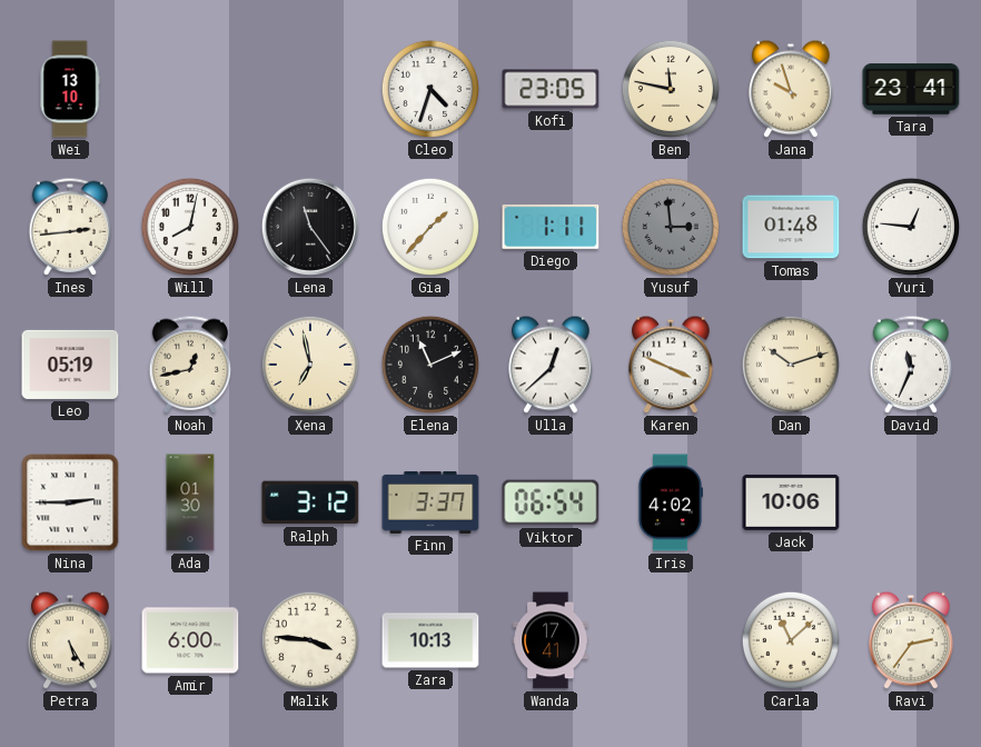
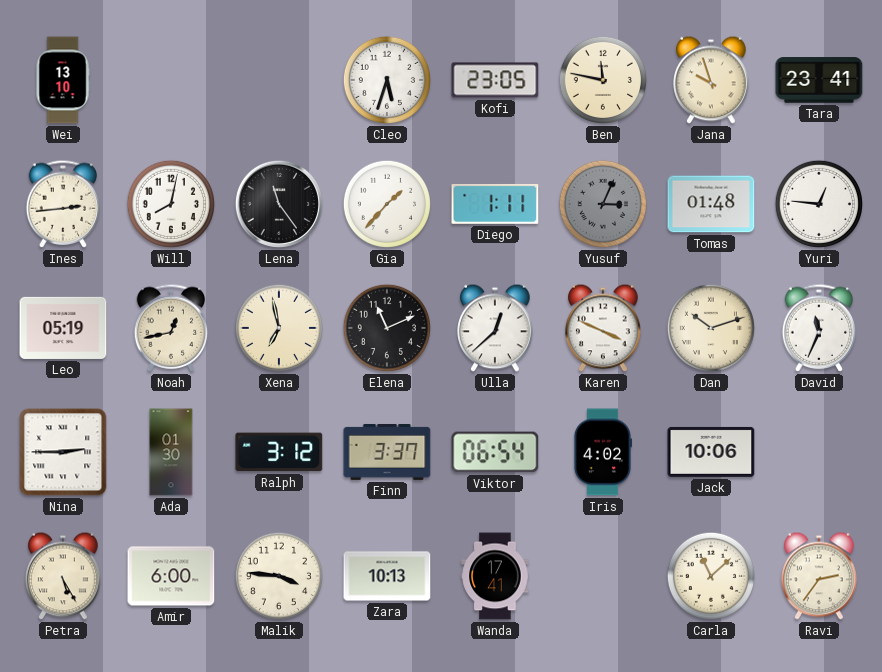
Cleo: 4:33 -> 5:33 (387, 80)
Yusuf: 2:59 -> 3:04 (603, 204)
